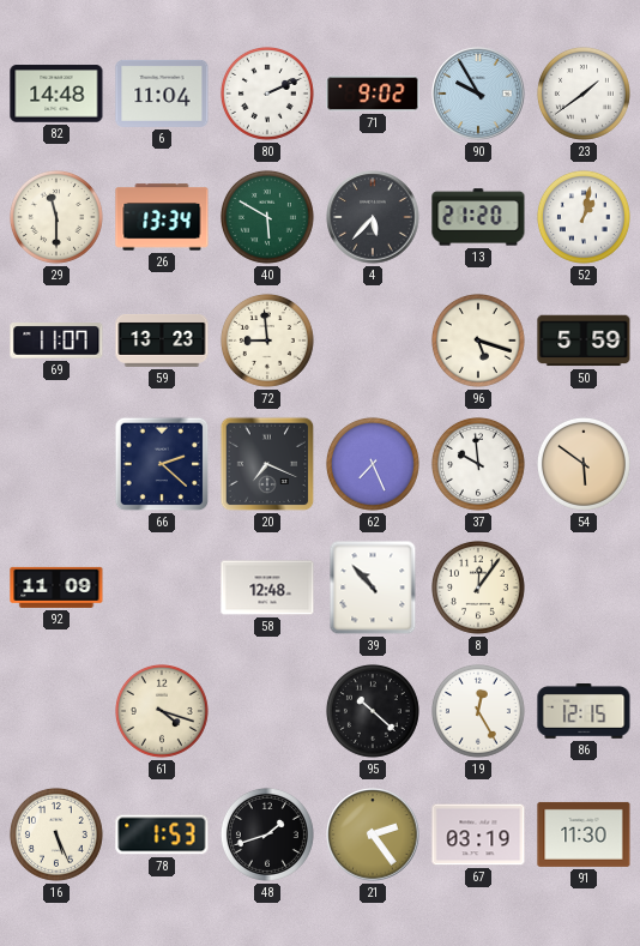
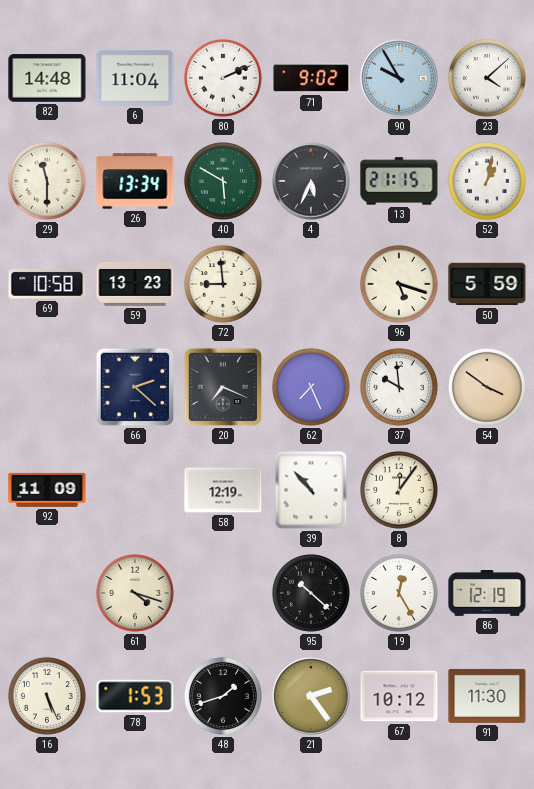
23: 1:39 -> 4:08 (487, 78)
4: 5:37 -> 5:34 (311, 181)
13: 21:20 -> 21:15 (399, 181)
69: 11:07 -> 10:58 (47, 284)
54: 5:51 -> 3:51 (487, 387)
58: 12:48 -> 12:19 (223, 490)
86: 12:15 -> 12:19 (487, 594)
67: 03:19 -> 10:12 (399, 696)
